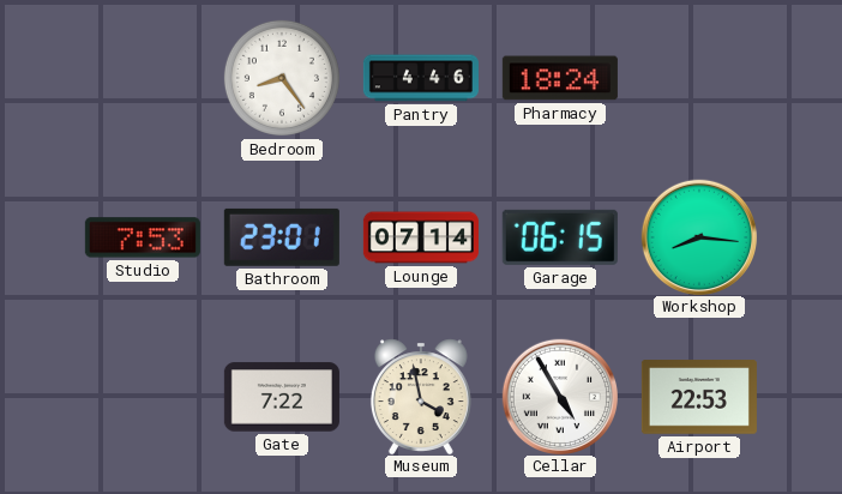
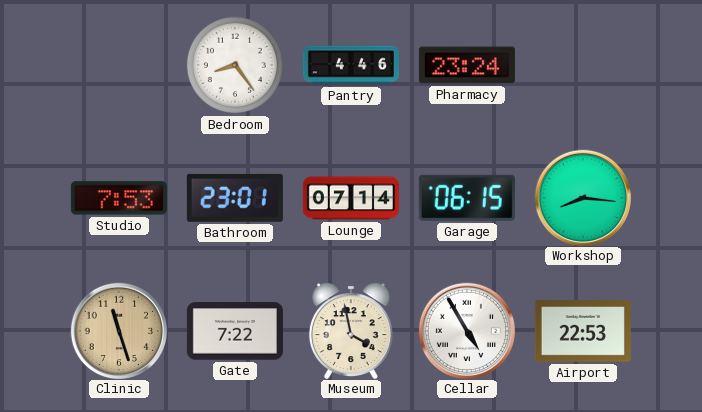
Pharmacy: 18:24 -> 23:24 (467, 65)
Clinic: none -> 11:27 (118, 330)
